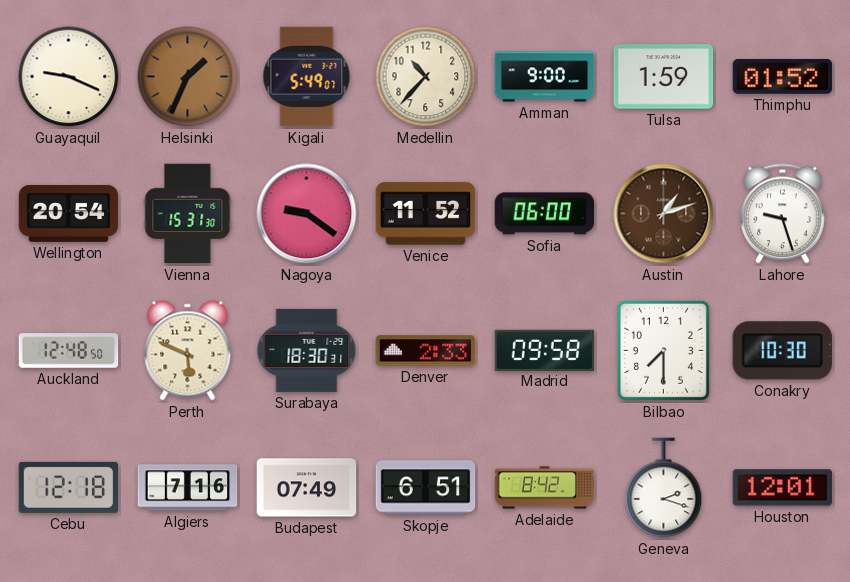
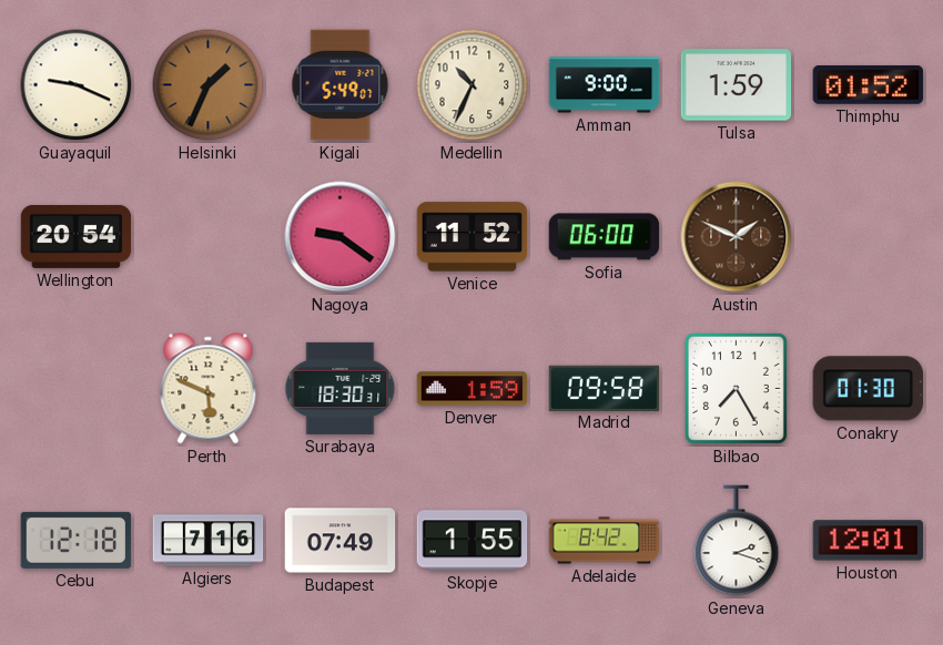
Medellin: 10:37 -> 10:34 (473, 85)
Vienna: 15:31 -> none (188, 214)
Austin: 1:12 -> 1:49 (737, 237)
Lahore: 9:27 -> none (783, 214)
Auckland: 12:48 -> none (69, 351)
Denver: 2:33 -> 1:59 (473, 389)
Bilbao: 7:30 -> 7:25 (736, 388)
Conakry: 10:30 -> 01:30 (868, 389)
Skopje: 6:51 -> 1:55 (473, 541)
